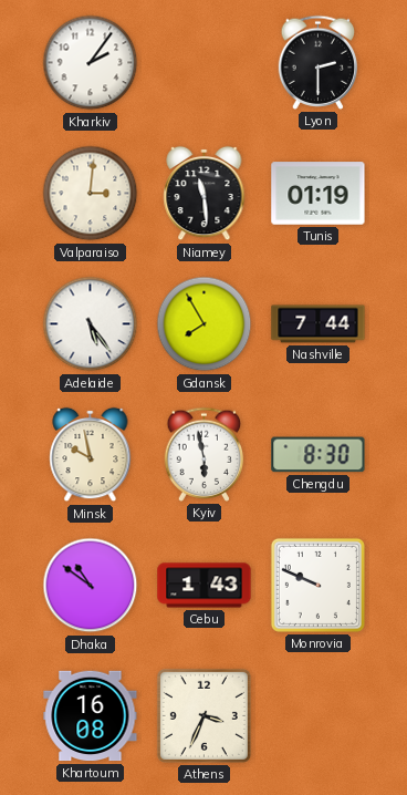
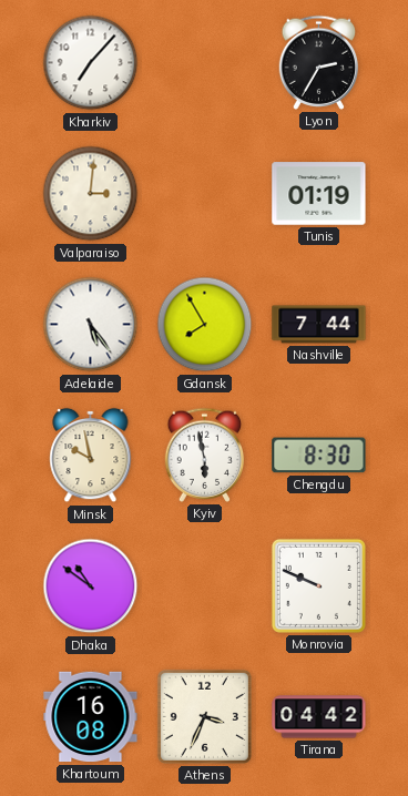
Kharkiv: 2:06 -> 7:07 (91, 63)
Lyon: 2:30 -> 2:35 (319, 62)
Niamey: 11:29 -> none (205, 194)
Cebu: 1:43 -> none (205, 586)
Tirana: none -> 04:42 (319, 717)
